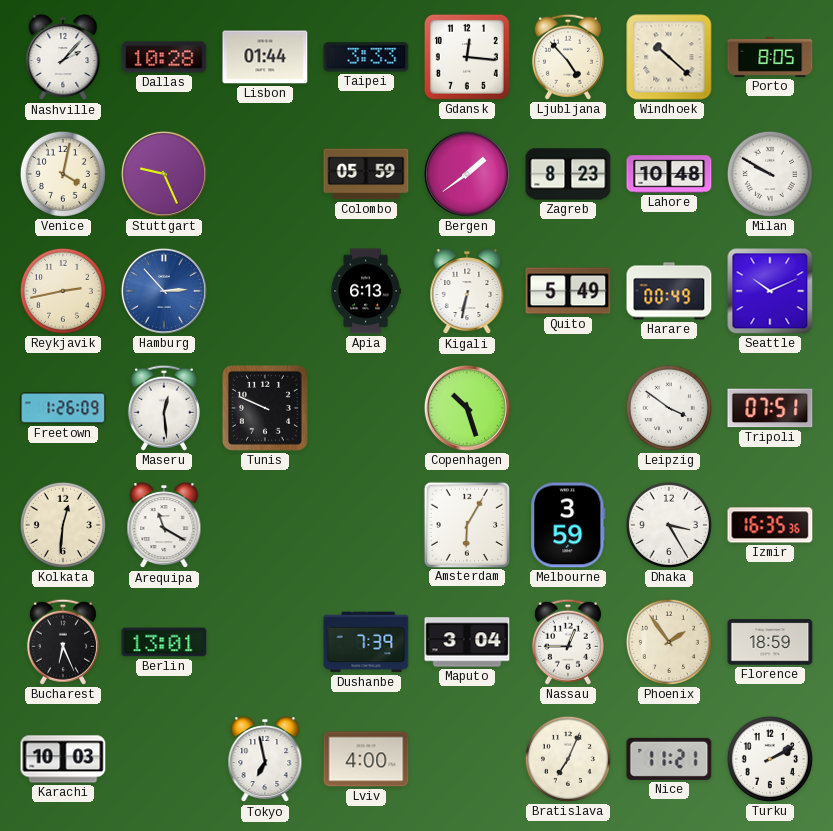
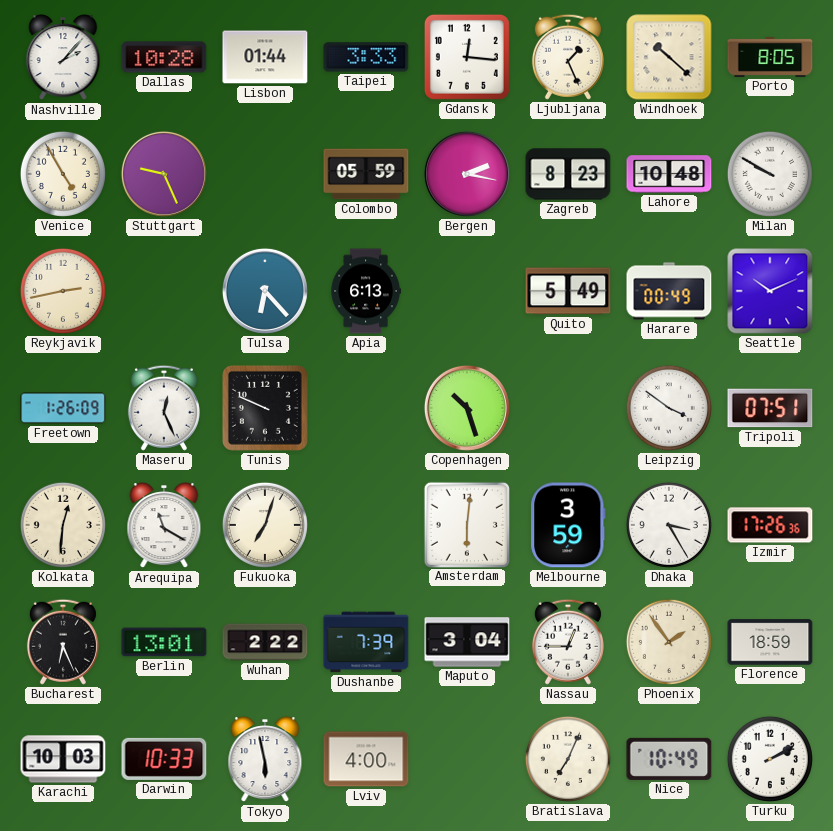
Ljubljana: 4:53 -> 1:26 (568, 57)
Venice: 4:02 -> 4:55 (63, 174)
Bergen: 1:39 -> 2:17 (467, 174)
Hamburg: 2:53 -> none (164, 291)
Tulsa: none -> 6:23 (265, 291)
Kigali: 6:32 -> none (467, 292)
Maseru: 12:29 -> 12:26 (164, 408)
Fukuoka: none -> 7:03 (265, 525)
Amsterdam: 6:05 -> 6:01 (466, 524)
Izmir: 16:35 -> 17:26 (770, 525)
Wuhan: none -> 2:22 (265, 642)
Darwin: none -> 10:33 (164, 759)
Tokyo: 6:58 -> 5:58 (265, 760)
Nice: 11:21 -> 10:49 (669, 759)
